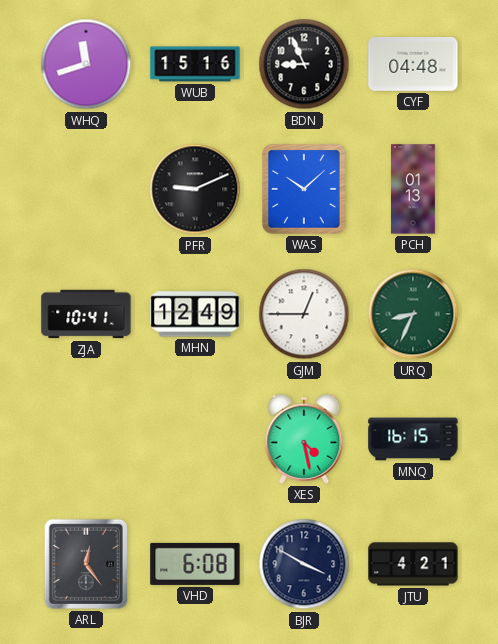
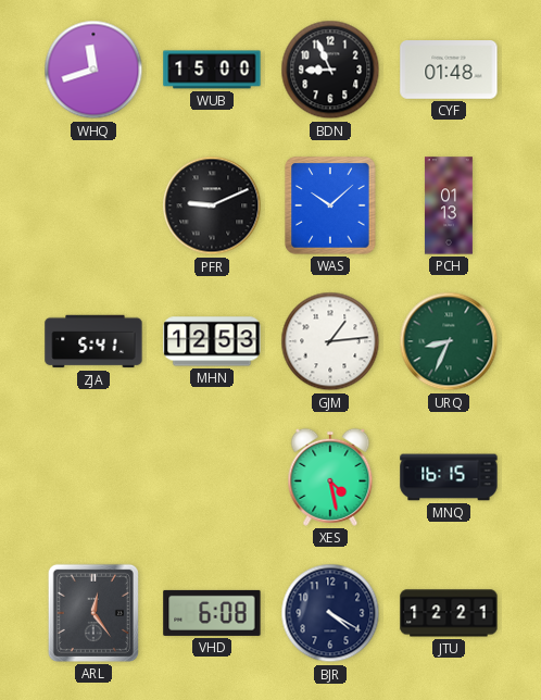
WUB: 15:16 -> 15:00 (212, 70)
CYF: 04:48 -> 01:48 (449, 71)
ZJA: 10:41 -> 5:41 (93, 341)
MHN: 12:49 -> 12:53 (212, 341)
GJM: 12:45 -> 1:14 (330, 341)
BJR: 3:50 -> 4:20 (330, 613)
JTU: 4:21 -> 12:21 (449, 613)
